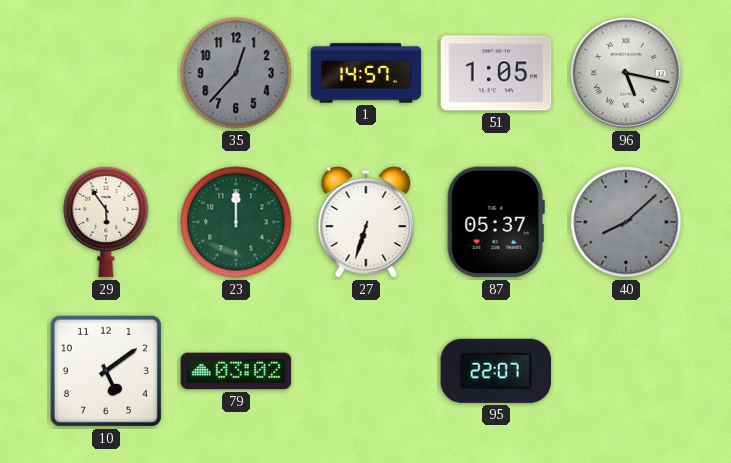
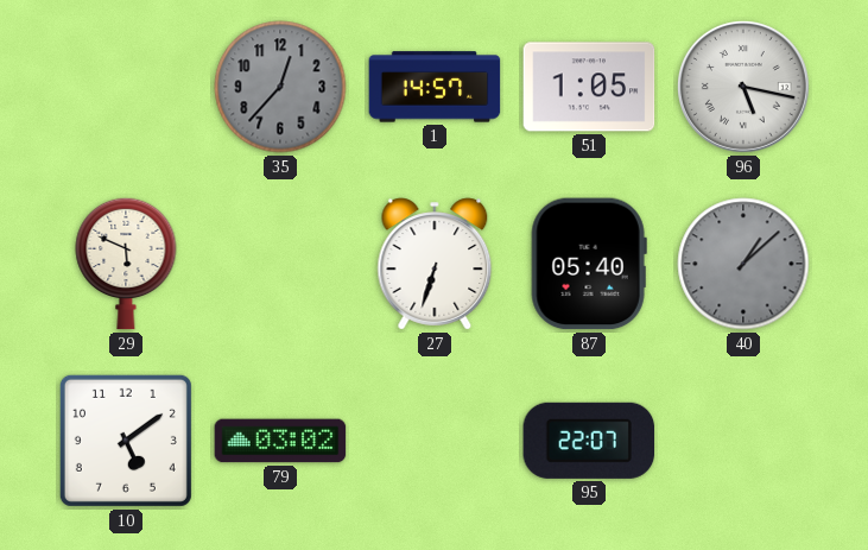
29: 5:54 -> 5:49 (126, 264)
23: 12:00 -> none (236, 222)
87: 05:37 -> 05:40 (589, 264)
40: 8:08 -> 1:08 (743, 264)
